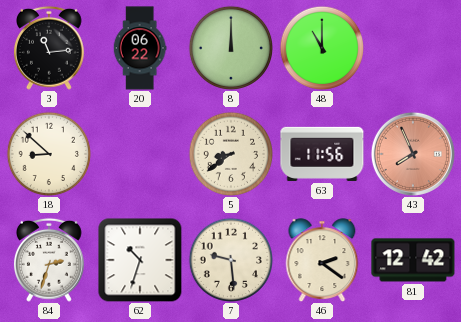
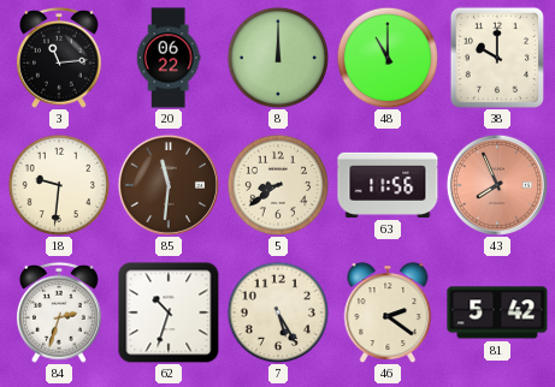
38: none -> 10:00 (497, 58)
18: 8:52 -> 9:31 (58, 184)
85: none -> 11:31 (169, 185)
7: 9:29 -> 5:25 (277, 311)
81: 12:42 -> 5:42 (497, 312)
